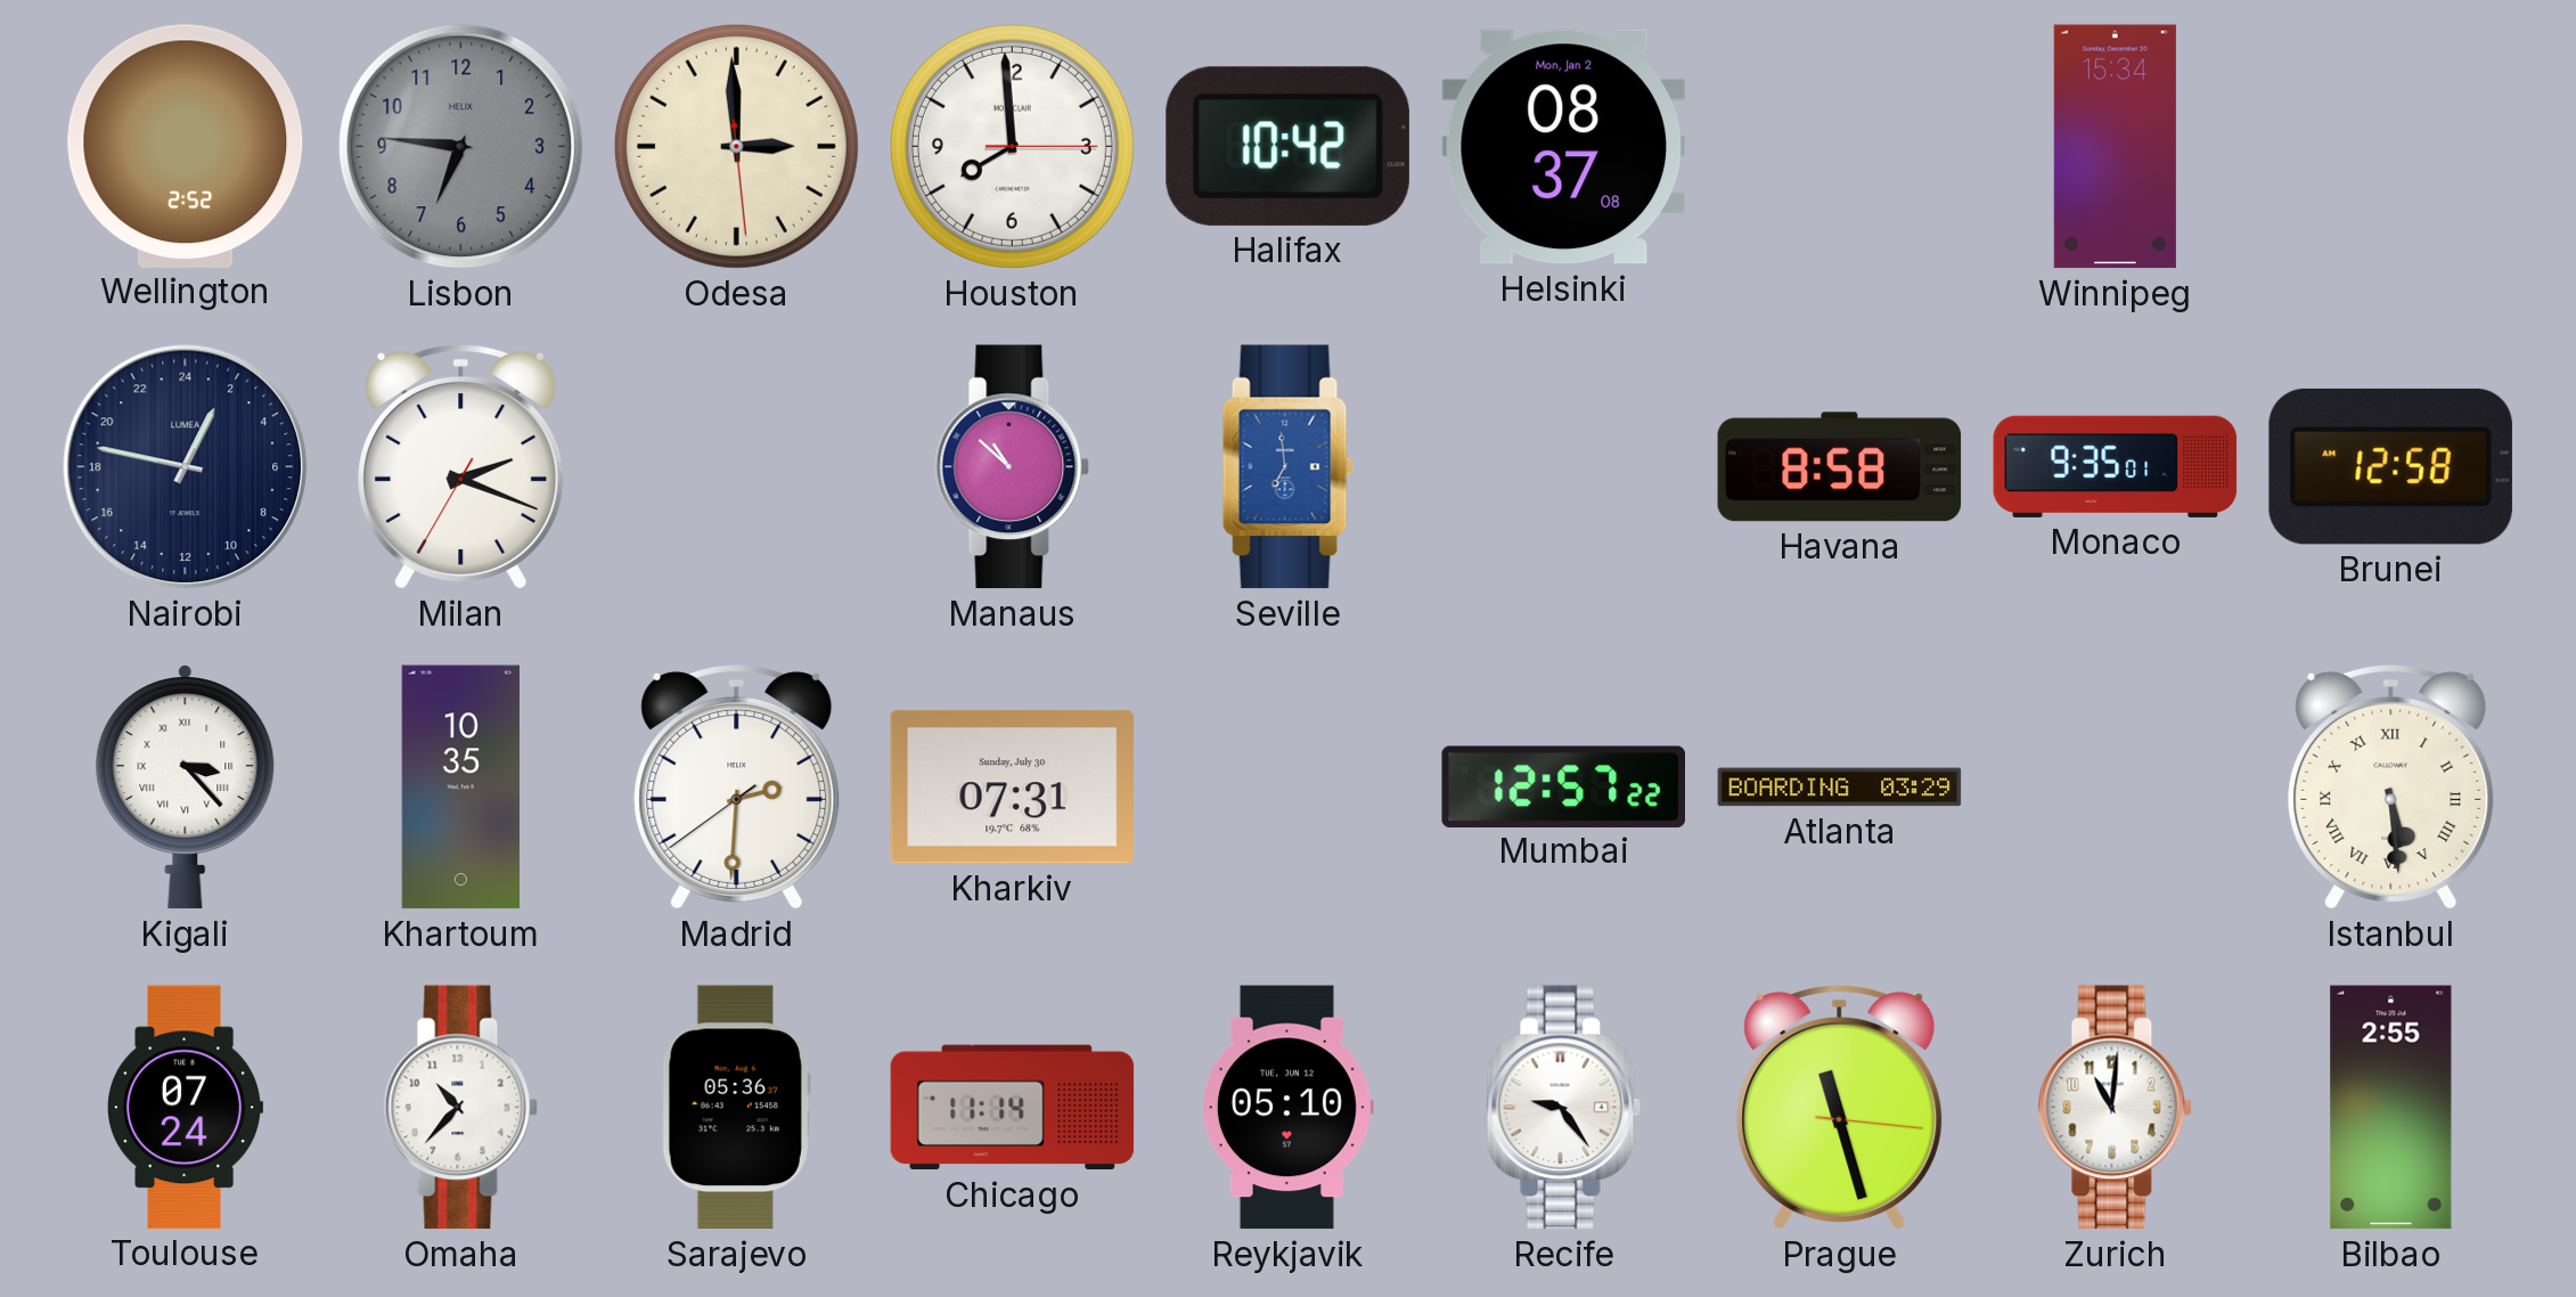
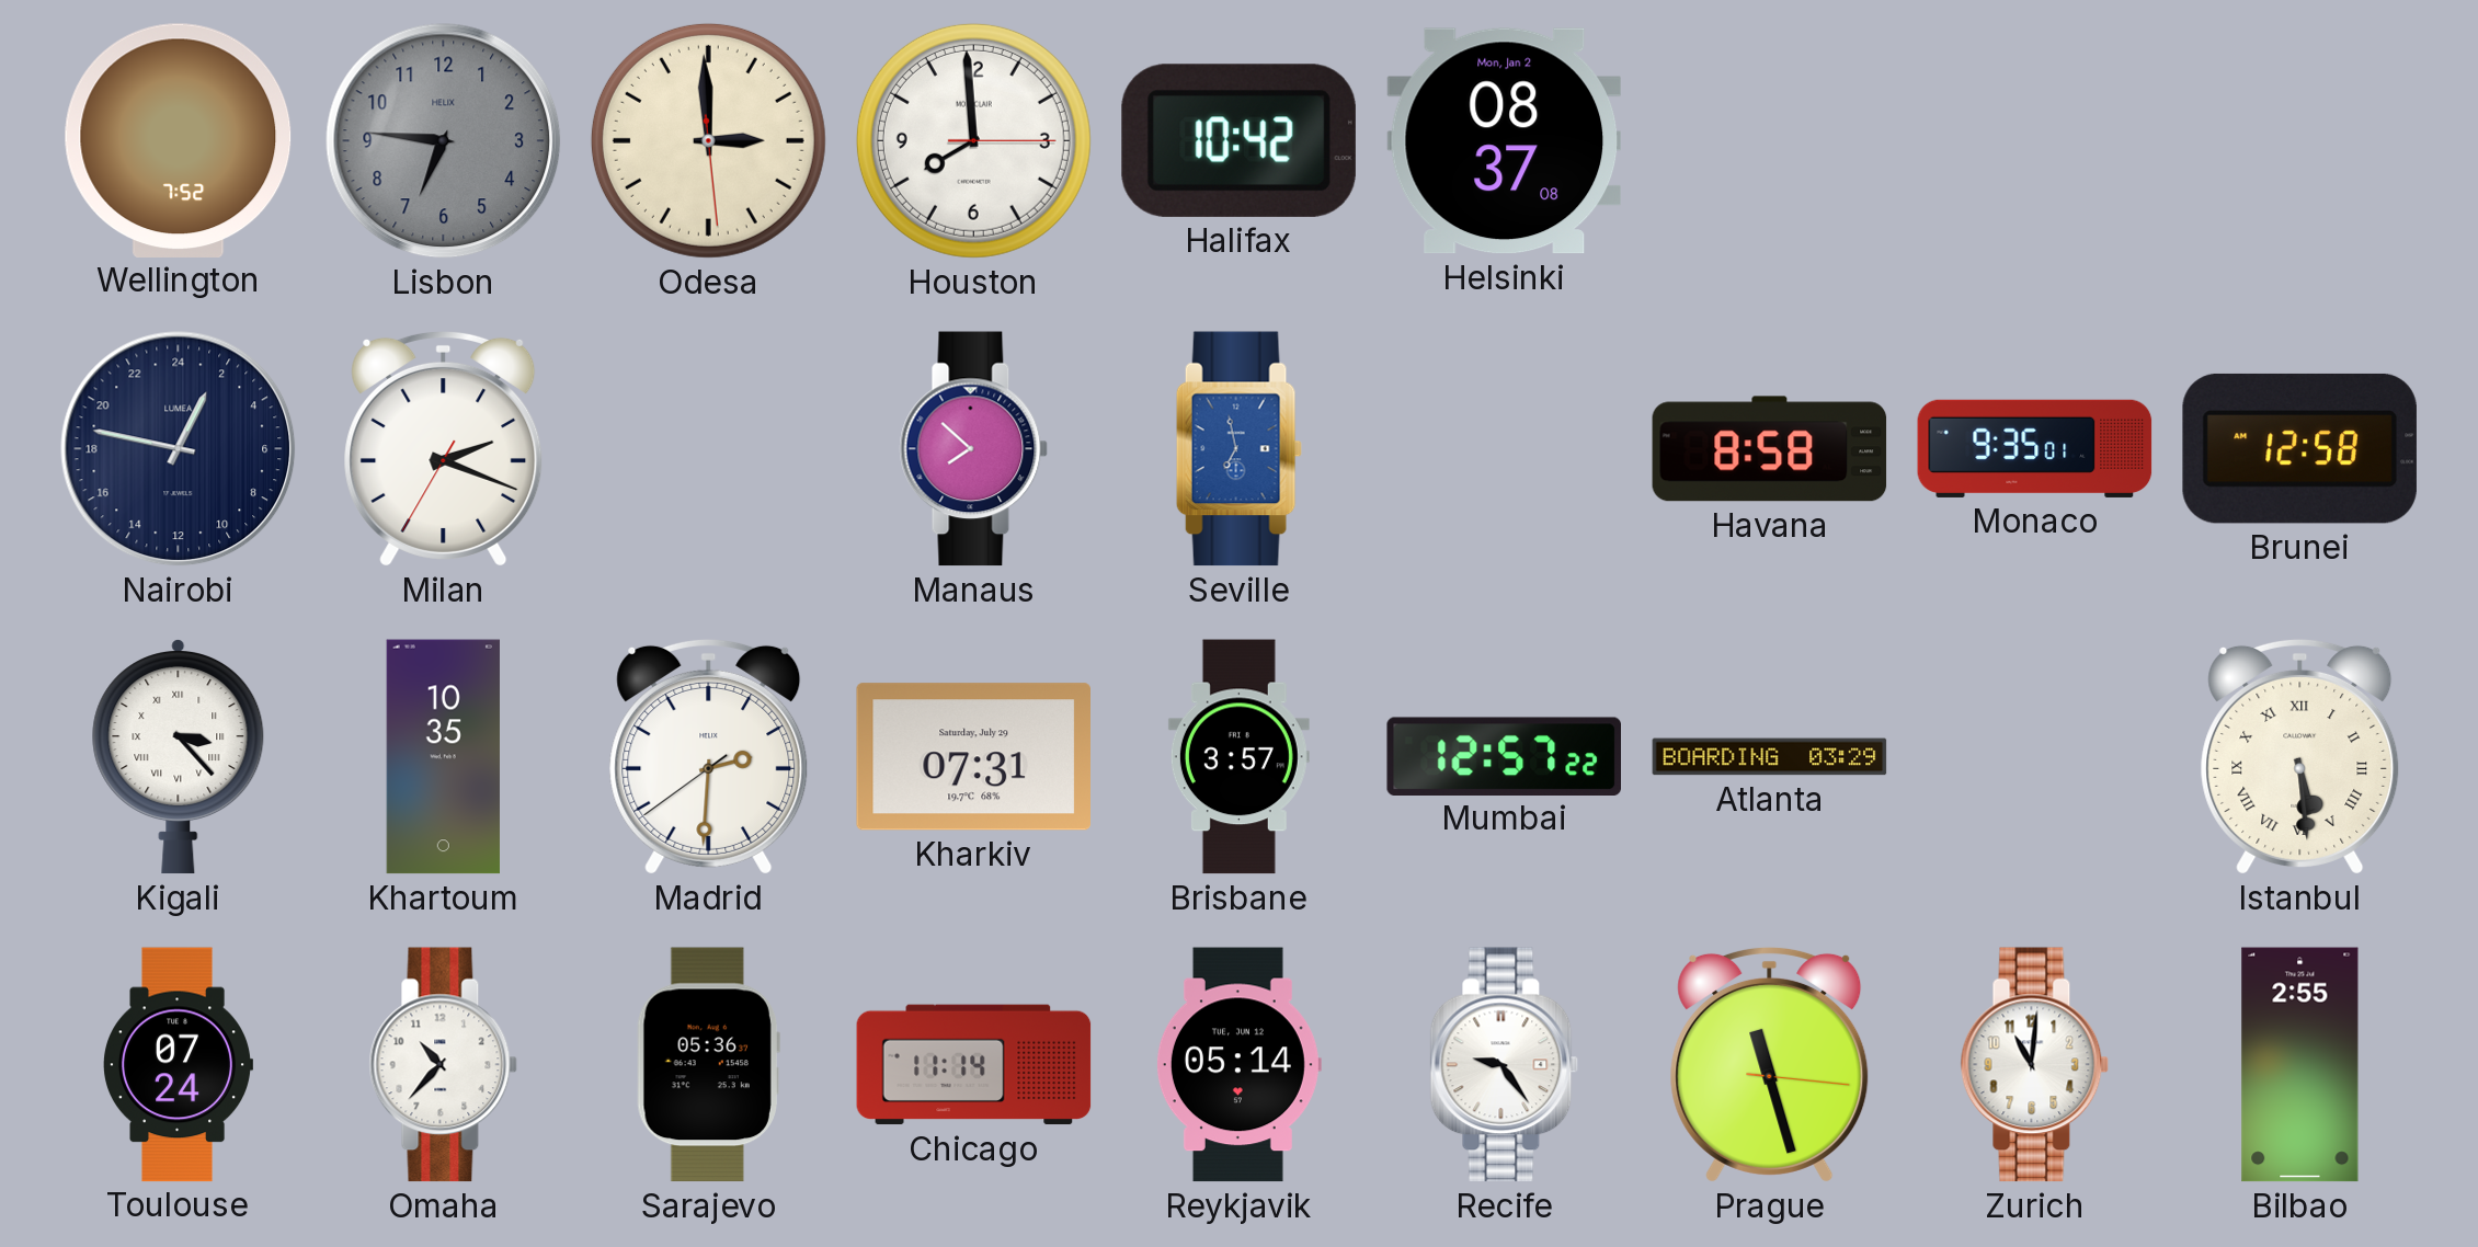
Wellington: 2:52 -> 7:52 (179, 140)
Winnipeg: 15:34 -> none (2115, 147)
Manaus: 10:52 -> 7:52 (974, 449)
Seville: 6:59 -> 6:58 (1238, 449)
Kharkiv date: Sunday, July 30 -> Saturday, July 29 (973, 757)
Brisbane: none -> 3:57 (1238, 757)
Reykjavik: 05:10 -> 05:14 (1238, 1065)
